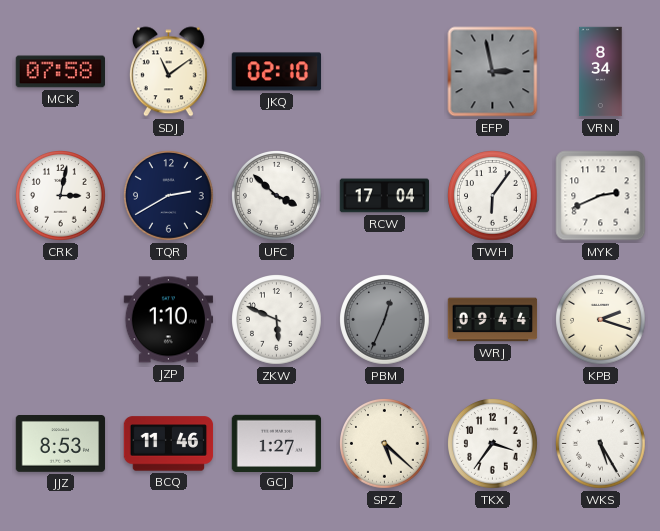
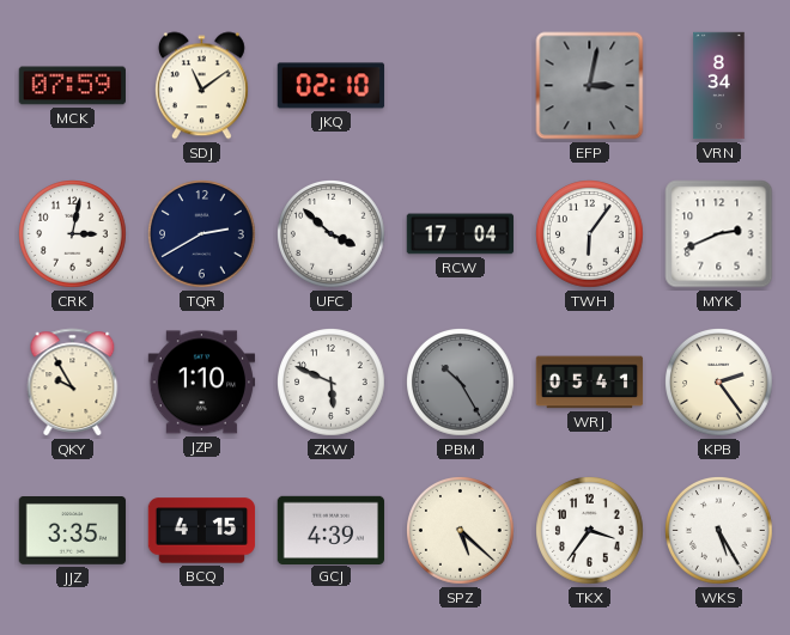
MCK: 07:58 -> 07:59 (72, 86)
EFP: 2:58 -> 3:02 (590, 86)
QKY: none -> 9:55 (73, 383)
PBM: 12:34 -> 10:25 (461, 383)
WRJ: 09:44 -> 05:41 (590, 383)
KPB: 2:18 -> 2:24 (719, 383)
JJZ: 8:53 -> 3:35 (73, 531)
BCQ: 11:46 -> 4:15 (202, 531)
GCJ: 1:27 -> 4:39 (332, 530)
